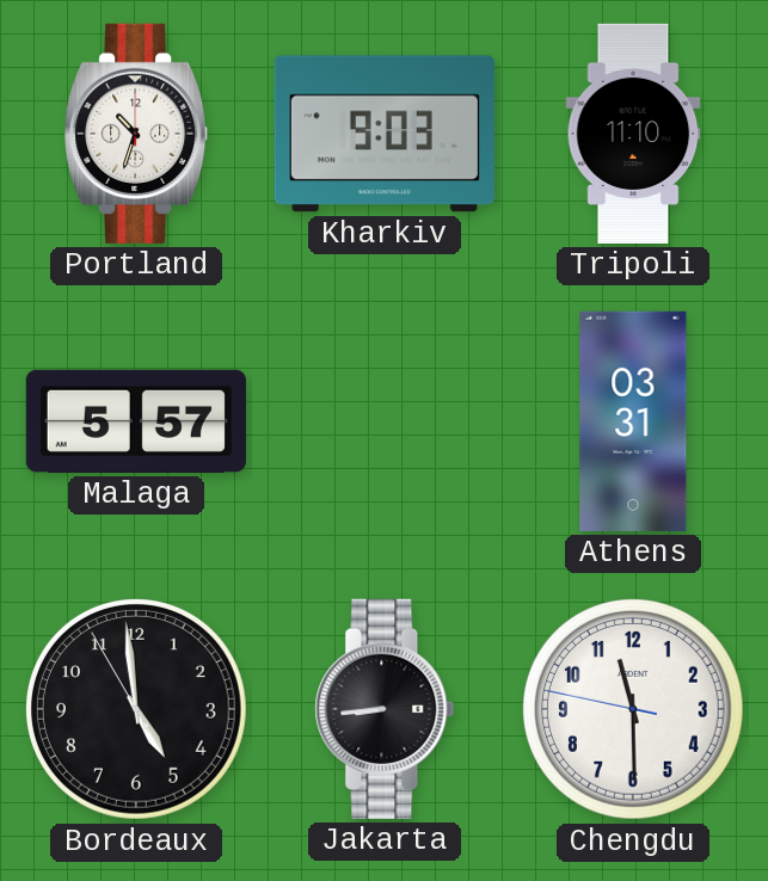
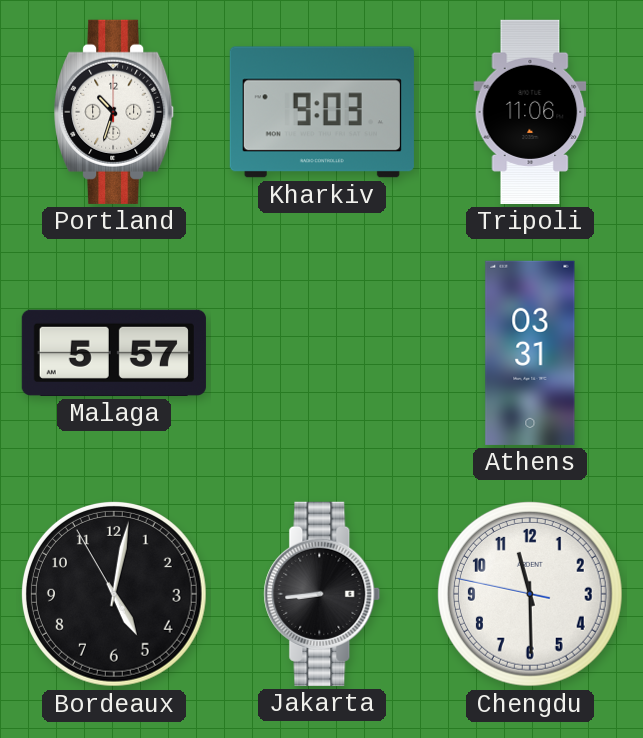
Tripoli: 11:10 -> 11:06 (530, 112)
Bordeaux: 4:58 -> 5:01 (114, 594)
